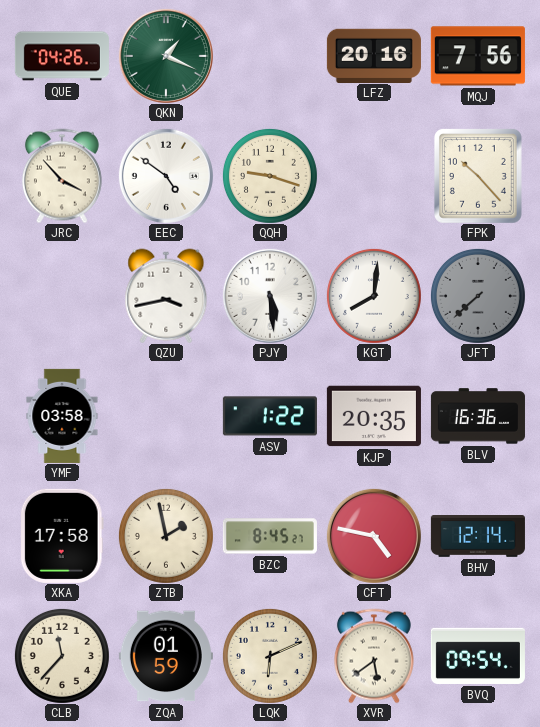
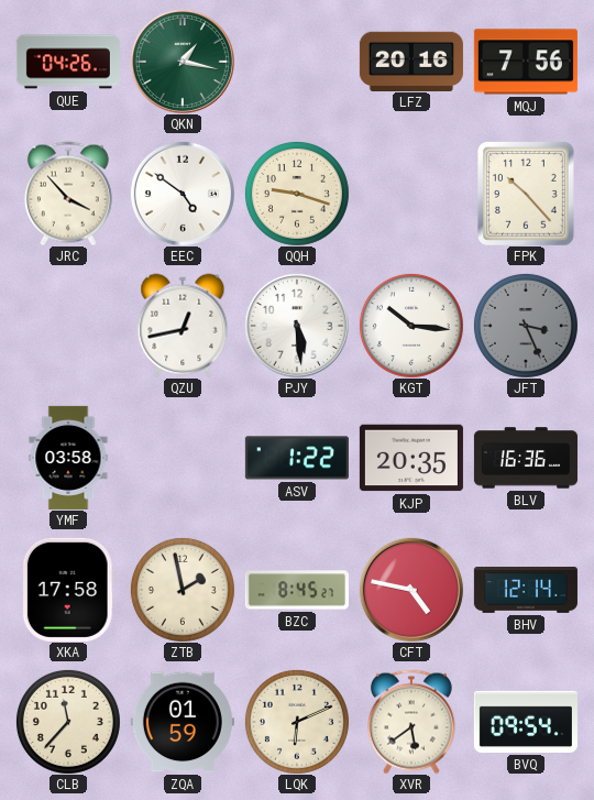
QKN: 1:19 -> 1:17 (183, 62)
QZU: 3:43 -> 12:43 (183, 326)
KGT: 8:01 -> 10:16 (411, 326)
JFT: 7:38 -> 3:26 (526, 326)
